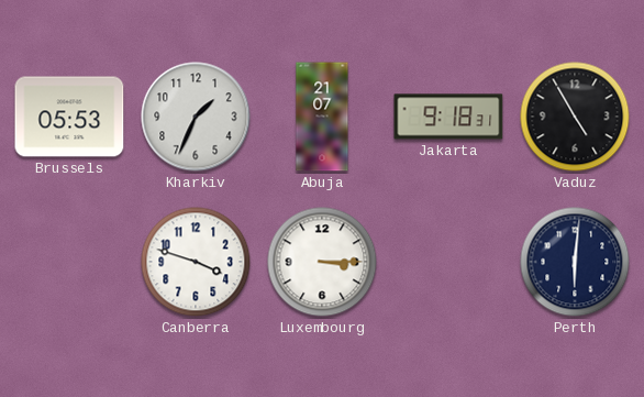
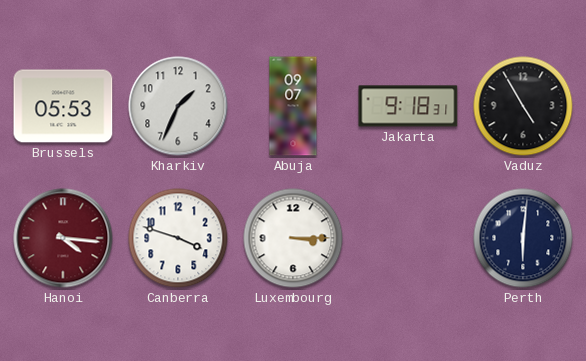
Abuja: 21:07 -> 09:07 (293, 106)
Hanoi: none -> 4:16 (63, 238)
